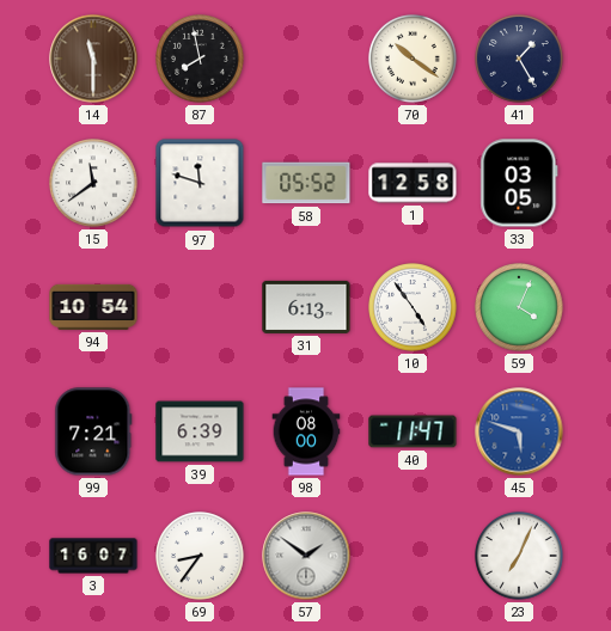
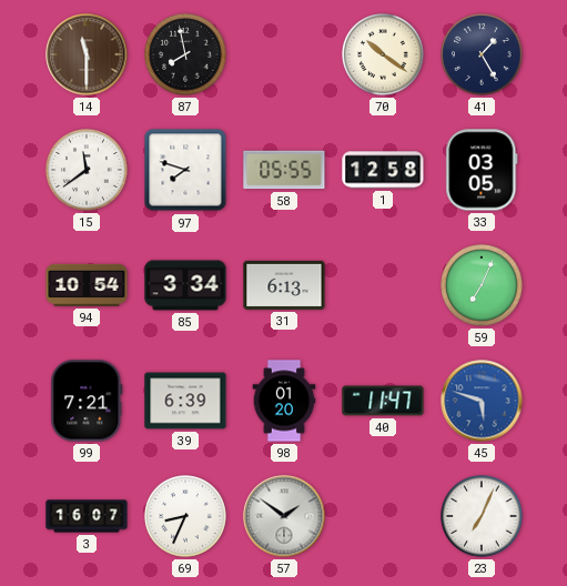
97: 11:48 -> 7:48 (185, 170)
58: 05:52 -> 05:55 (284, 170)
85: none -> 3:34 (185, 285)
10: 4:54 -> none (413, 307)
59: 4:04 -> 7:04 (482, 285)
98: 08:00 -> 01:20 (284, 401)
69: 8:36 -> 8:34 (185, 516)
